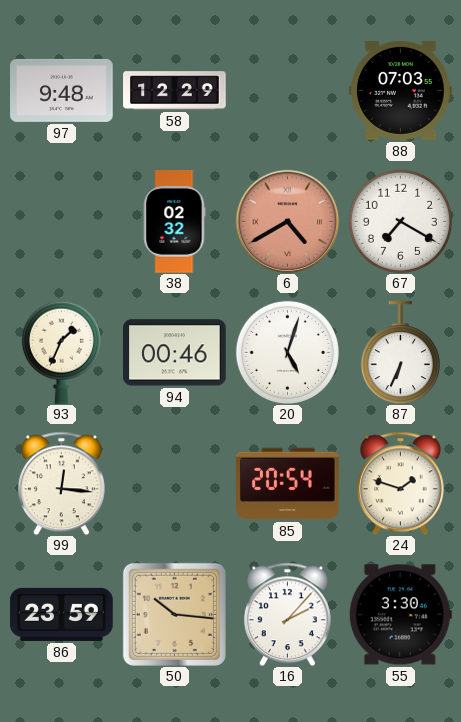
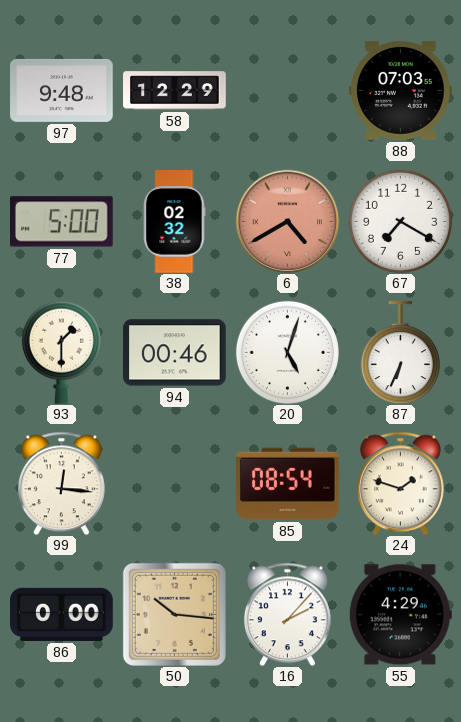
77: none -> 5:00 (62, 222)
93: 1:34 -> 1:30 (61, 352)
85: 20:54 -> 08:54 (288, 484)
86: 23:59 -> 0:00 (62, 614)
55: 3:30 -> 4:29 (400, 615)
